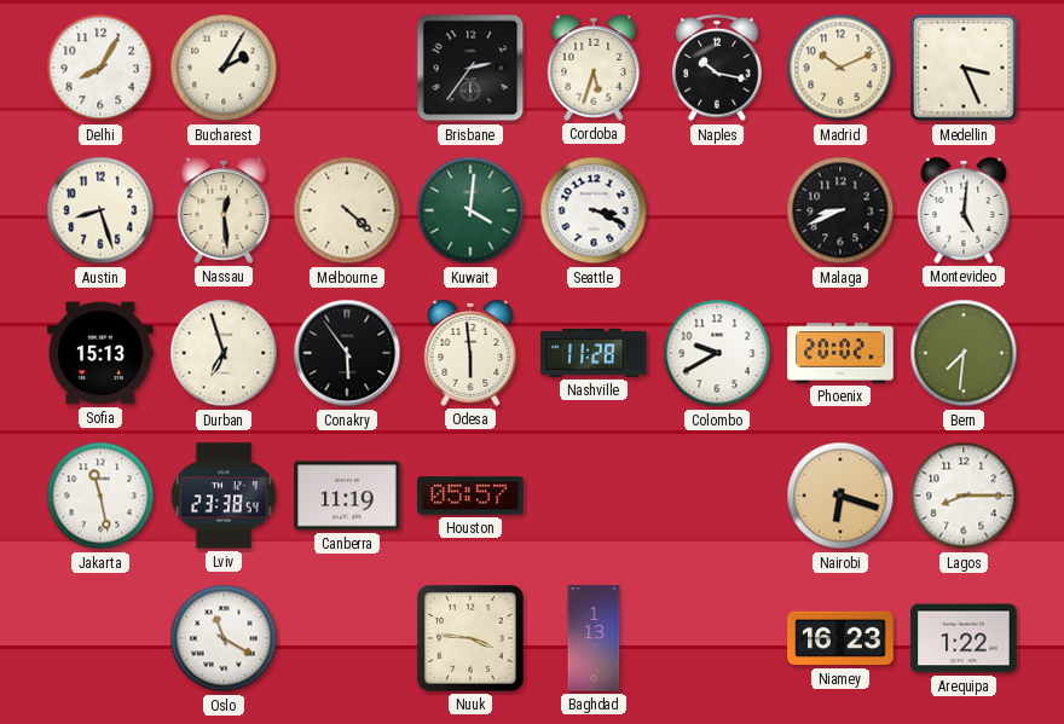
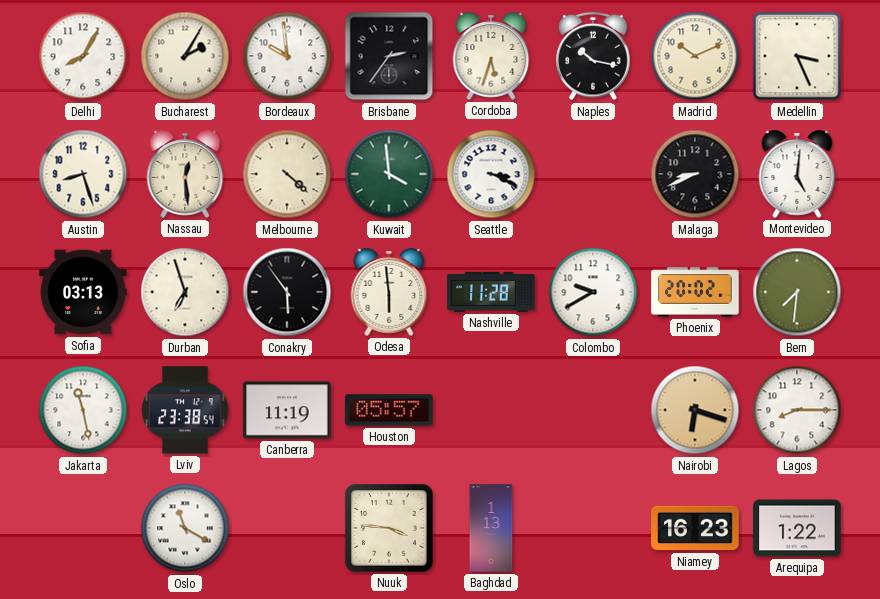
Bordeaux: none -> 9:59 (287, 56)
Kuwait: 4:01 -> 3:59 (389, 174)
Sofia: 15:13 -> 03:13 (83, 292)
